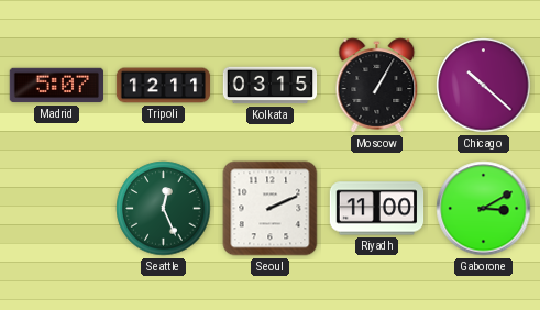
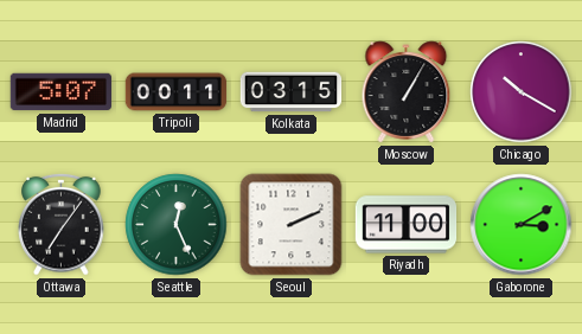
Tripoli: 12:11 -> 00:11 (177, 92)
Chicago: 10:22 -> 10:20 (522, 92)
Ottawa: none -> 7:06 (62, 224)
